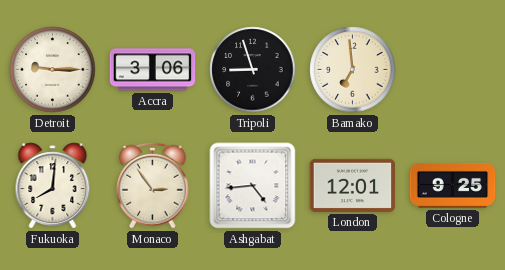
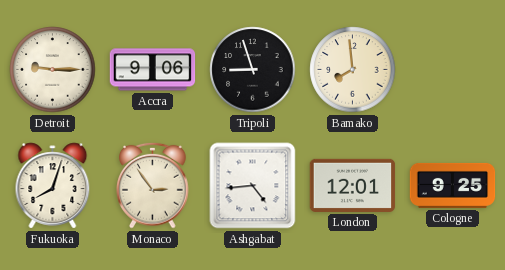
Accra: 3:06 -> 9:06 (153, 70)
Bamako: 6:59 -> 7:59 (353, 70)
Fukuoka: 8:01 -> 8:03 (53, 186)
